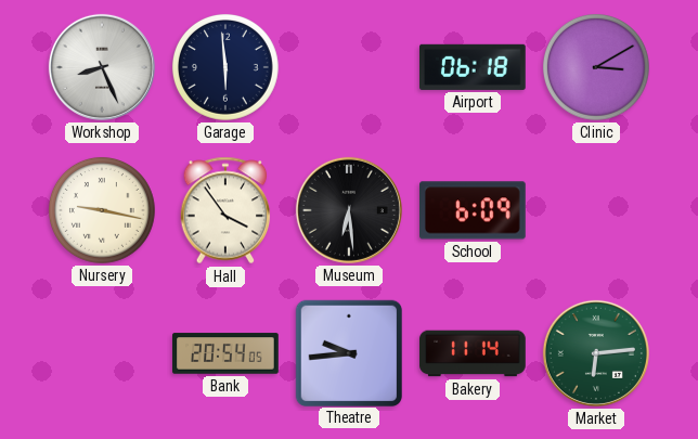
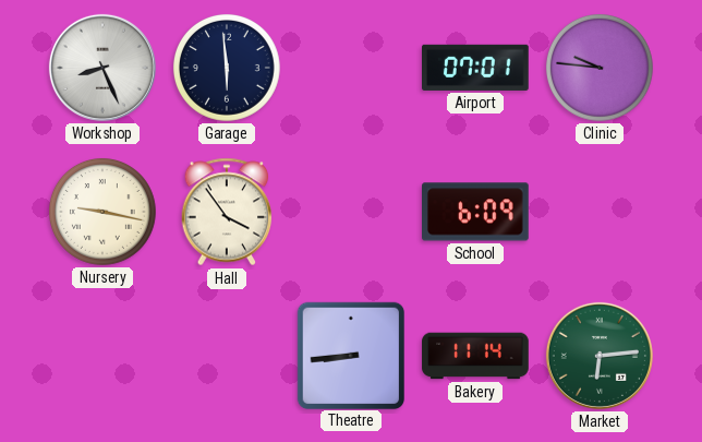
Airport: 06:18 -> 07:01 (476, 68)
Clinic: 3:10 -> 9:46 (600, 68)
Museum: 6:29 -> none (349, 210)
Bank: 20:54 -> none (225, 353)
Theatre: 9:44 -> 8:44 (350, 355)
